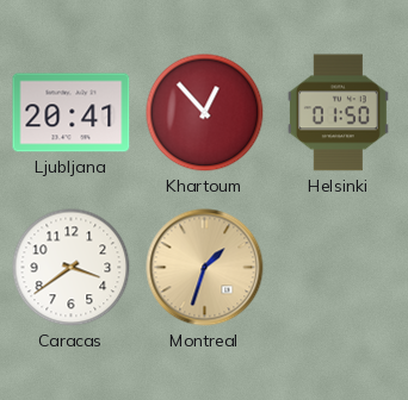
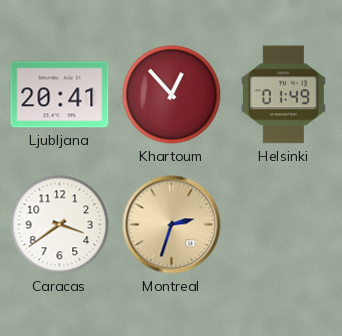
Helsinki: 01:50 -> 01:49 (283, 95)
Montreal: 1:33 -> 2:33 (172, 225)
